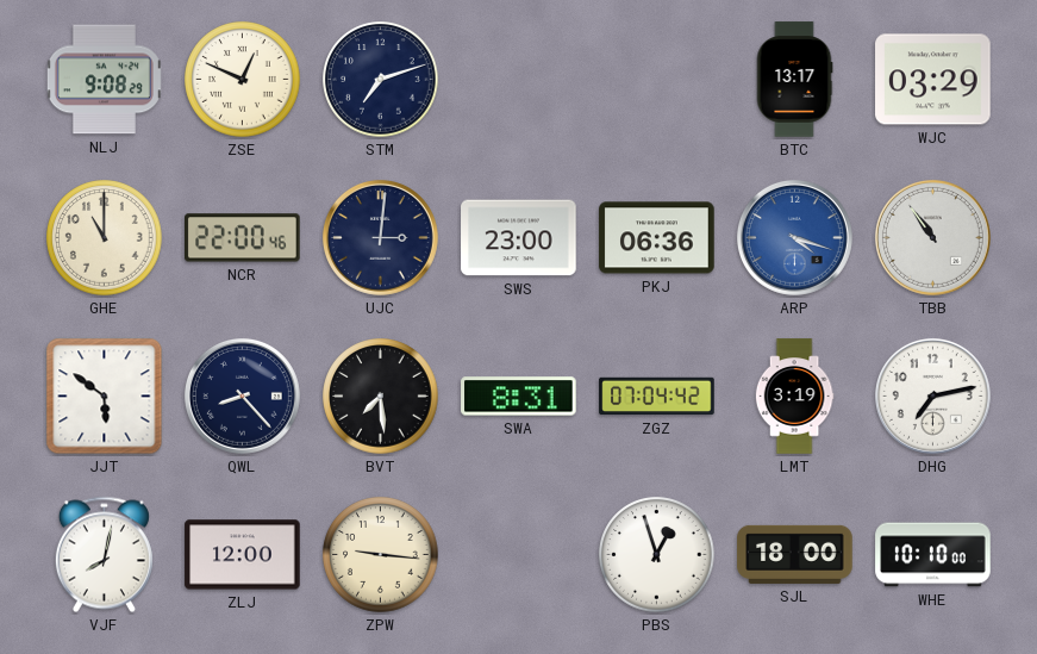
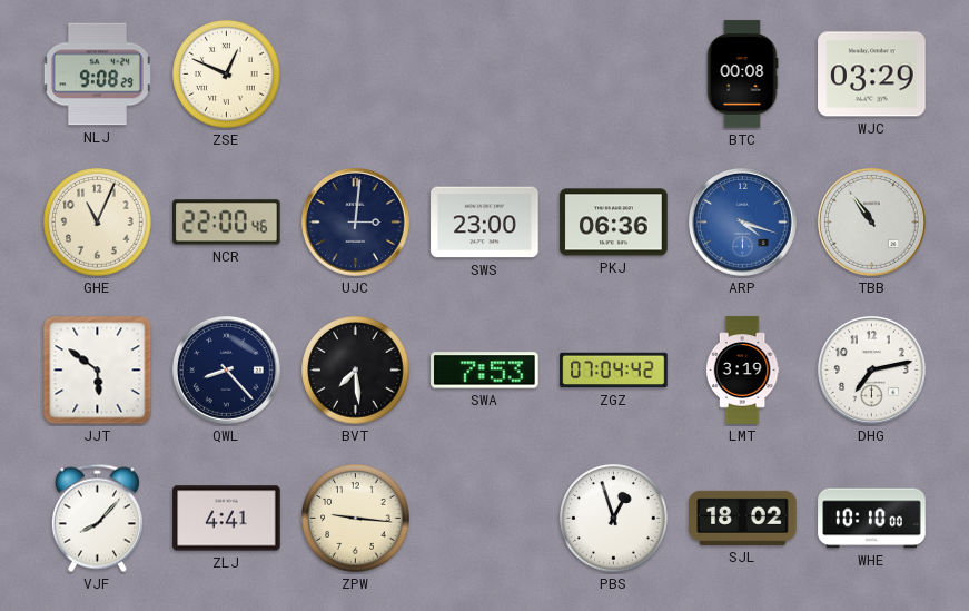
STM: 7:12 -> none (381, 80)
BTC: 13:17 -> 00:08 (742, 75)
GHE: 11:00 -> 11:04 (98, 223)
SWA: 8:31 -> 7:53 (485, 371)
VJF: 8:02 -> 8:07 (97, 519)
ZLJ: 12:00 -> 4:41 (227, 519)
SJL: 18:00 -> 18:02 (743, 518)
